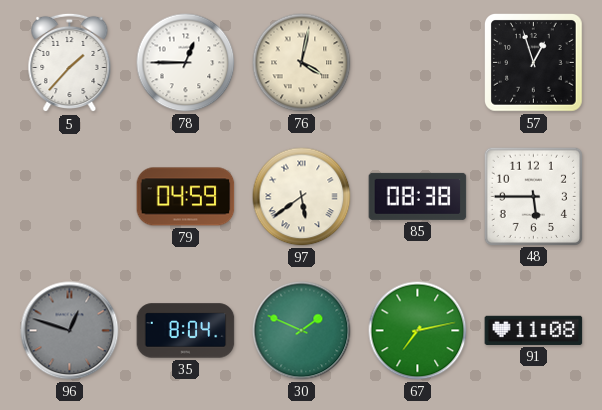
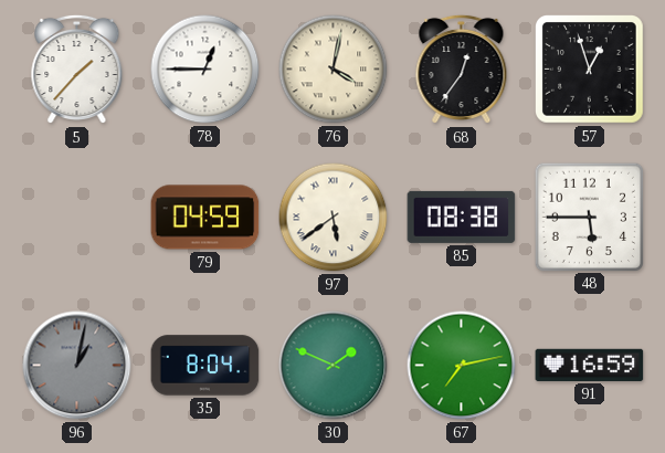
68: none -> 12:36 (462, 70)
96: 12:48 -> 1:02 (77, 366)
91: 11:08 -> 16:59 (590, 365)
